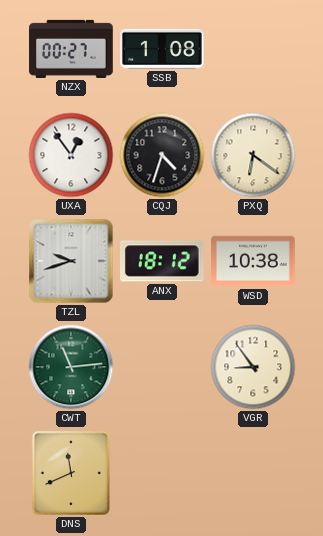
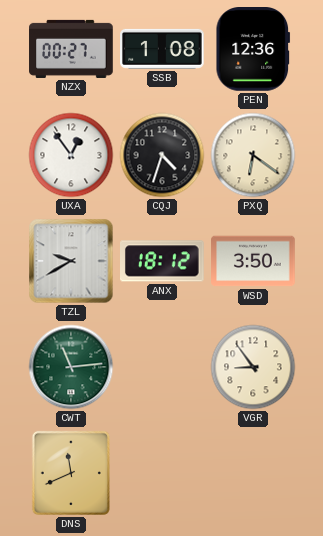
PEN: none -> 12:36 (253, 50)
TZL: 9:42 -> 9:40 (71, 261)
WSD: 10:38 -> 3:50 (253, 261)
